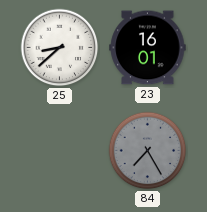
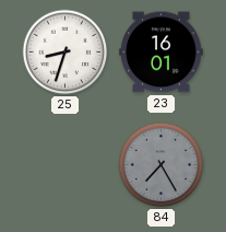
25: 8:38 -> 8:33 (66, 53)
